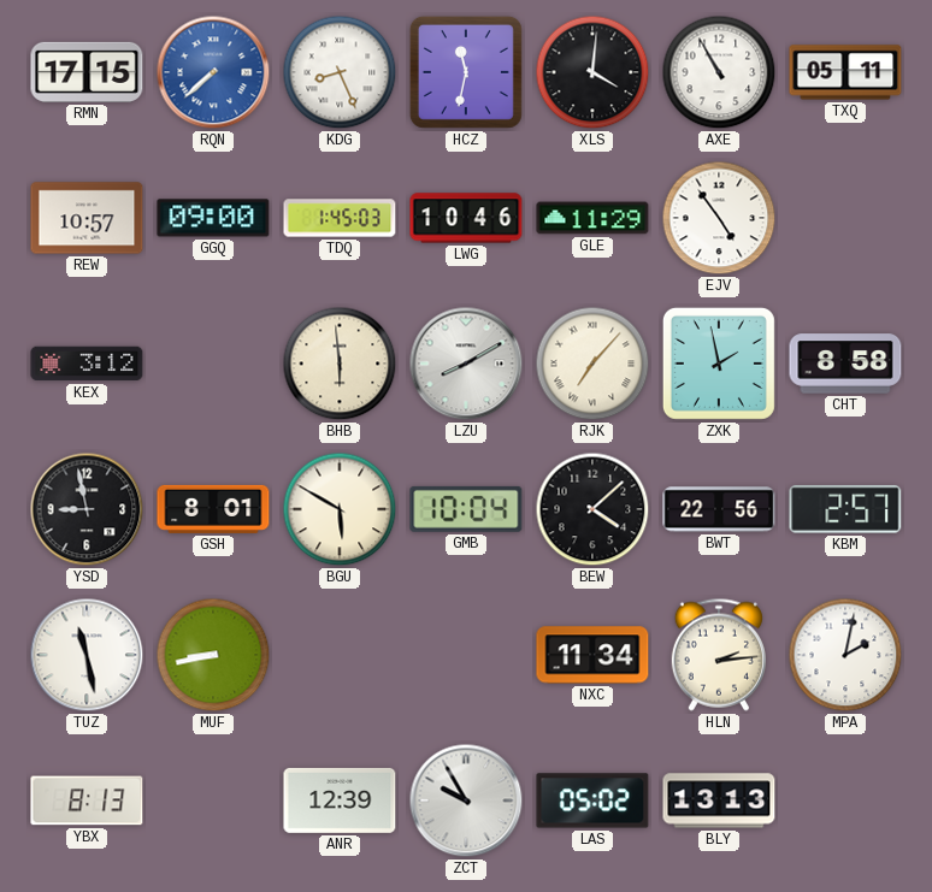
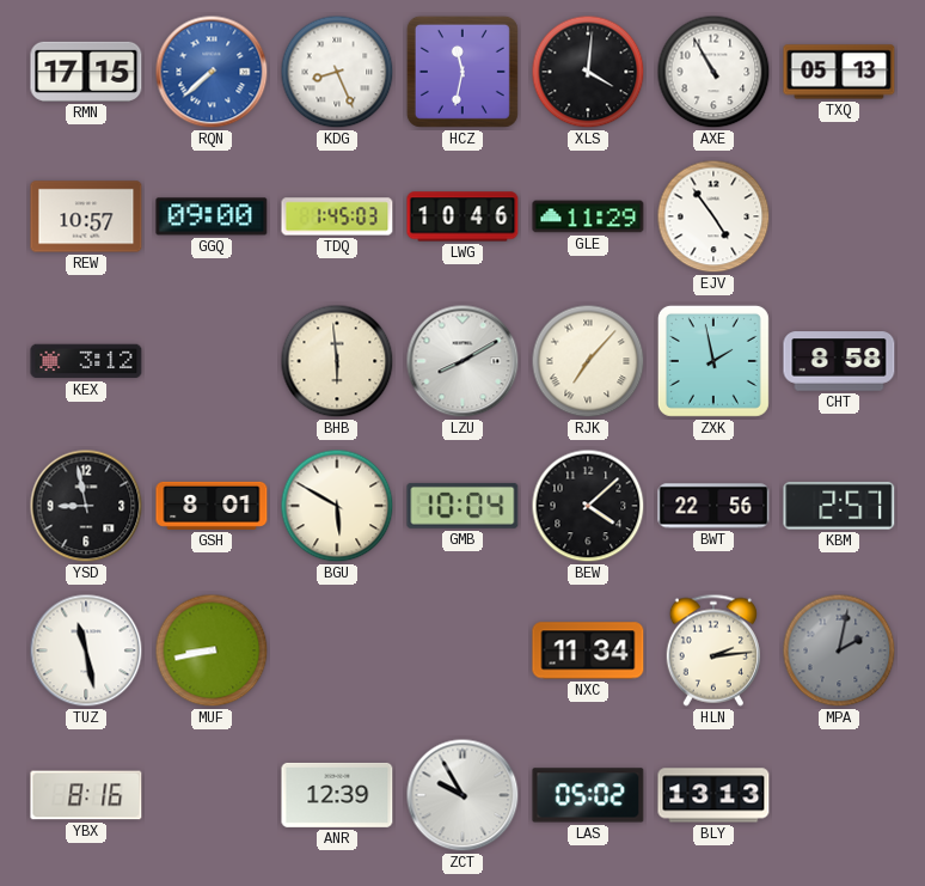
TXQ: 05:11 -> 05:13 (839, 72)
MPA dial: white -> grey (839, 650)
YBX: 8:13 -> 8:16 (86, 795)
